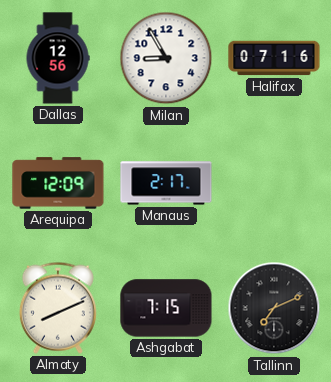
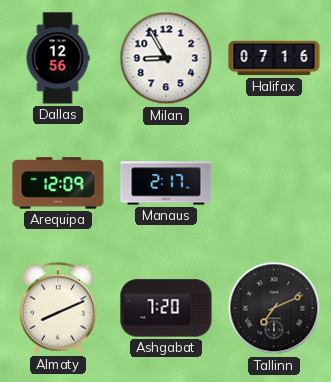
Ashgabat: 7:15 -> 7:20 (166, 308)
